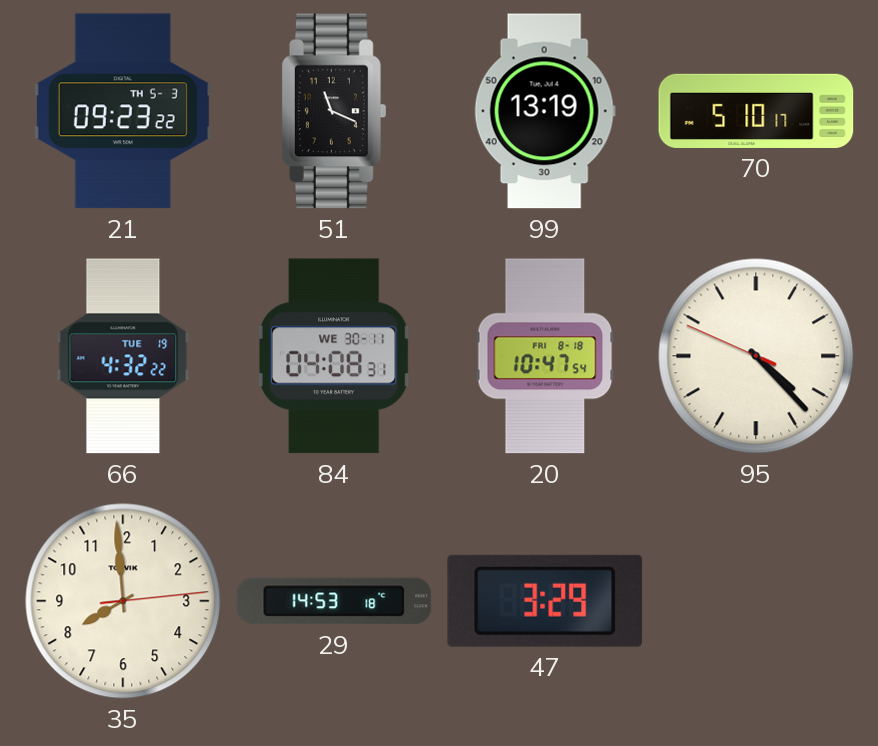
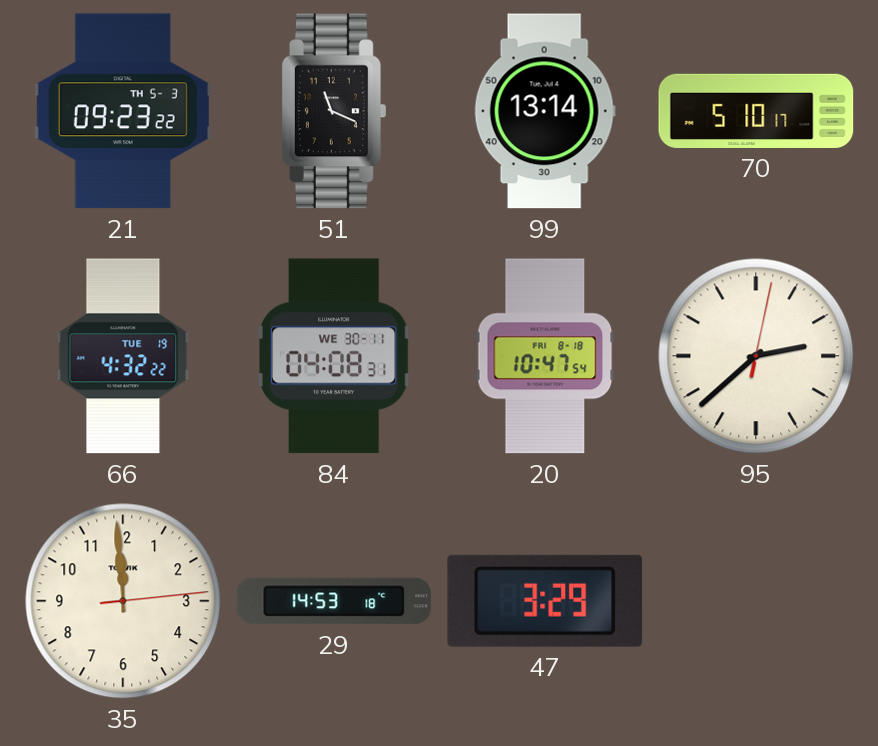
99: 13:19 -> 13:14 (545, 111)
95: 4:22 -> 2:38 (756, 356)
35: 7:59 -> 11:59 (123, 601)
